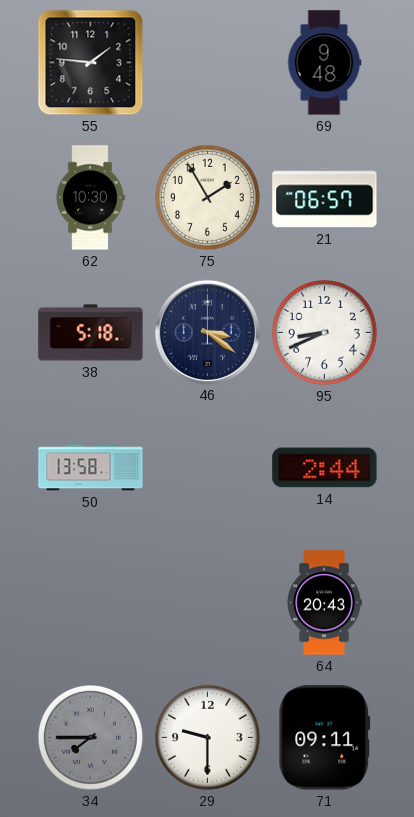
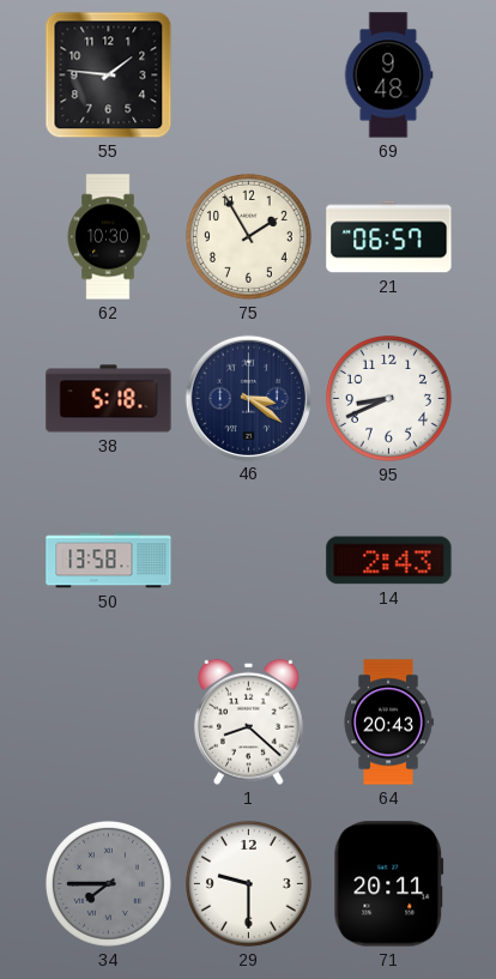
14: 2:44 -> 2:43 (389, 561)
1: none -> 8:22 (248, 721)
71: 09:11 -> 20:11 (389, 884)
